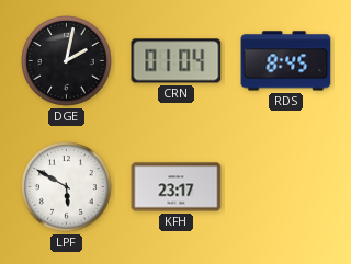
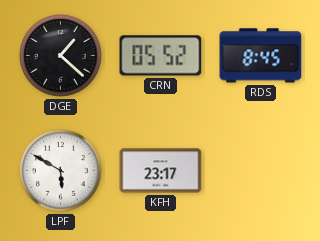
DGE: 2:02 -> 1:22 (61, 56)
CRN: 01:04 -> 05:52 (161, 56)
